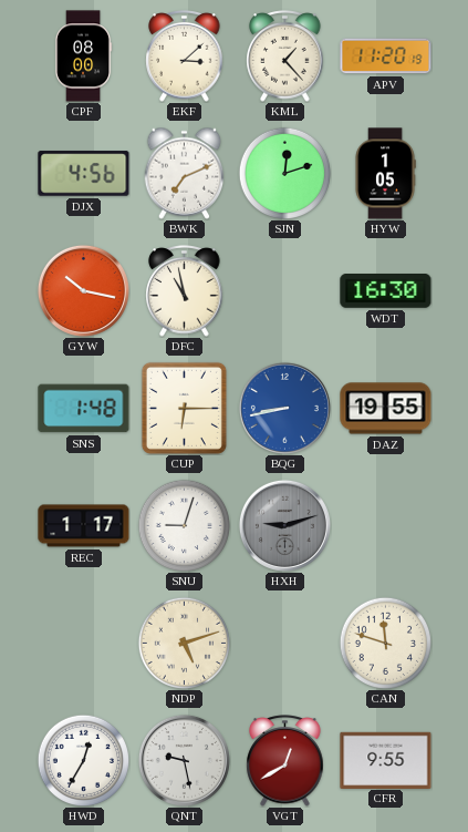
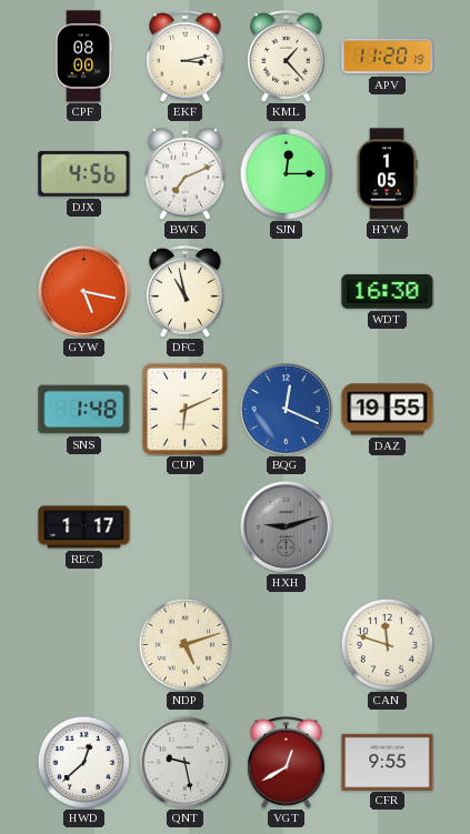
EKF: 3:08 -> 3:13 (186, 57)
SJN: 12:12 -> 12:15 (286, 173)
GYW: 10:17 -> 5:17 (83, 291)
CUP: 6:15 -> 6:11 (184, 409)
BQG: 8:43 -> 12:19 (286, 409)
SNU: 9:03 -> none (184, 525)
HWD: 12:35 -> 12:38 (83, 762)
